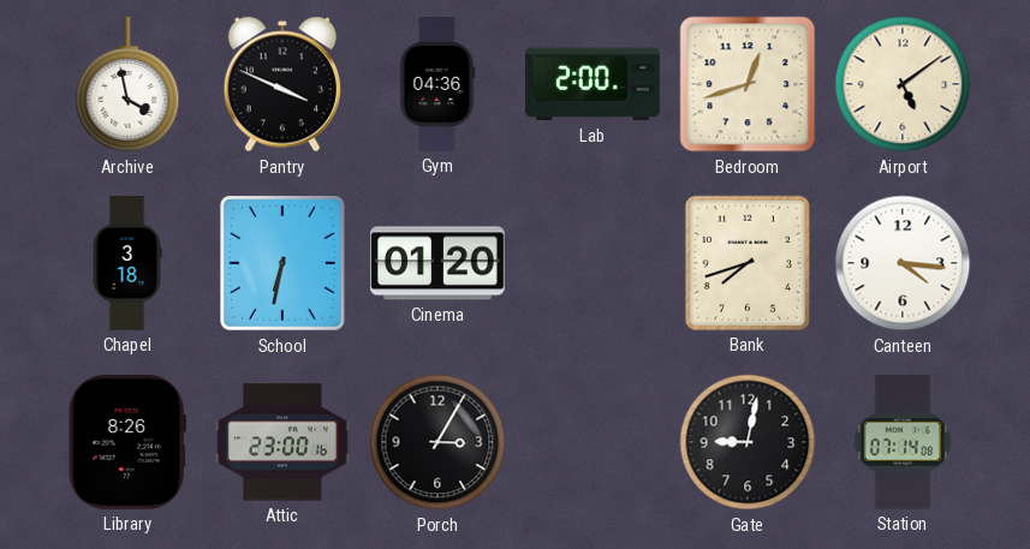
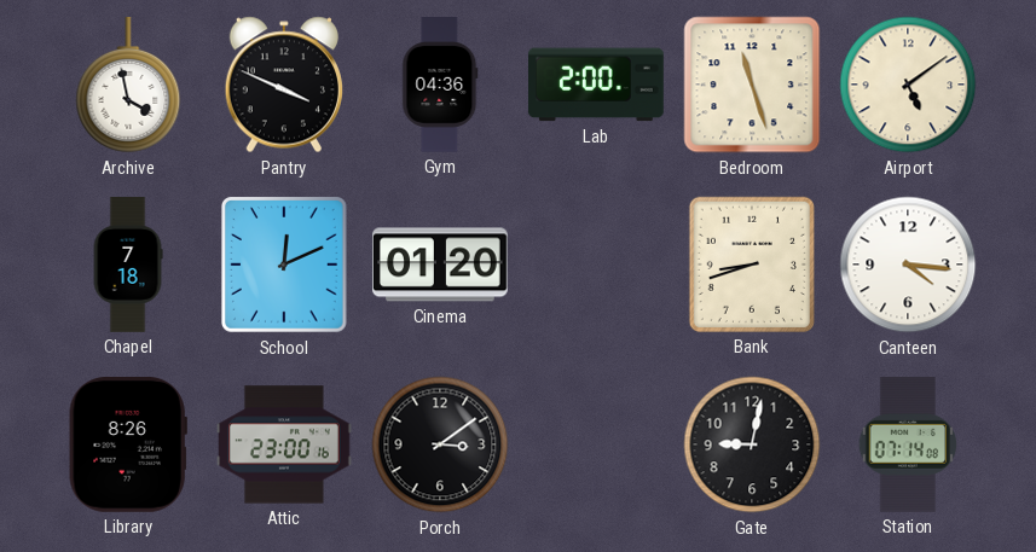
Bedroom: 12:42 -> 11:27 (752, 85)
Chapel: 3:18 -> 7:18 (128, 265)
School: 6:32 -> 12:11 (284, 266)
Bank: 7:42 -> 8:42 (752, 265)
Porch: 3:05 -> 3:09 (440, 444)
